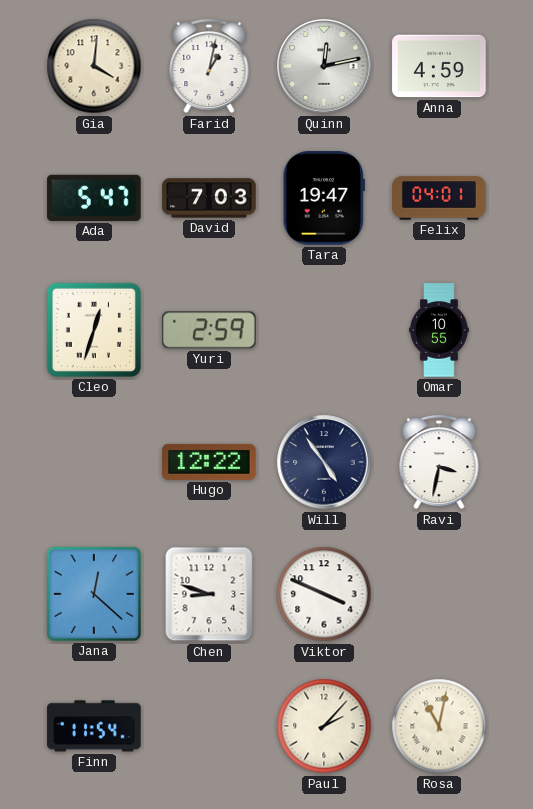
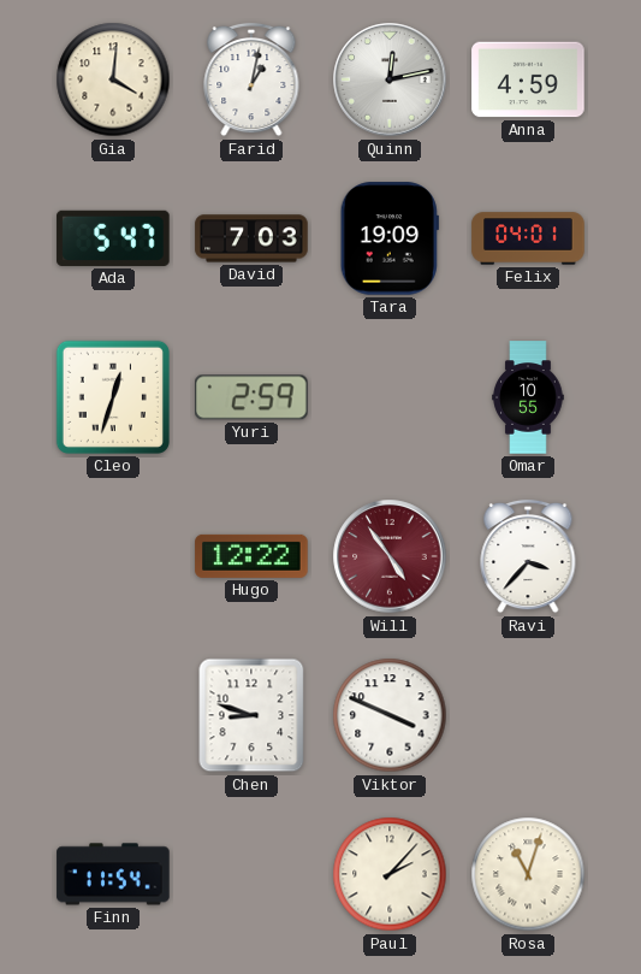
Tara: 19:47 -> 19:09 (390, 238)
Will dial: navy -> burgundy (390, 556)
Ravi: 3:32 -> 3:37 (528, 556)
Jana: 12:22 -> none (94, 594)
Rosa: 11:02 -> 11:03 (528, 874)
